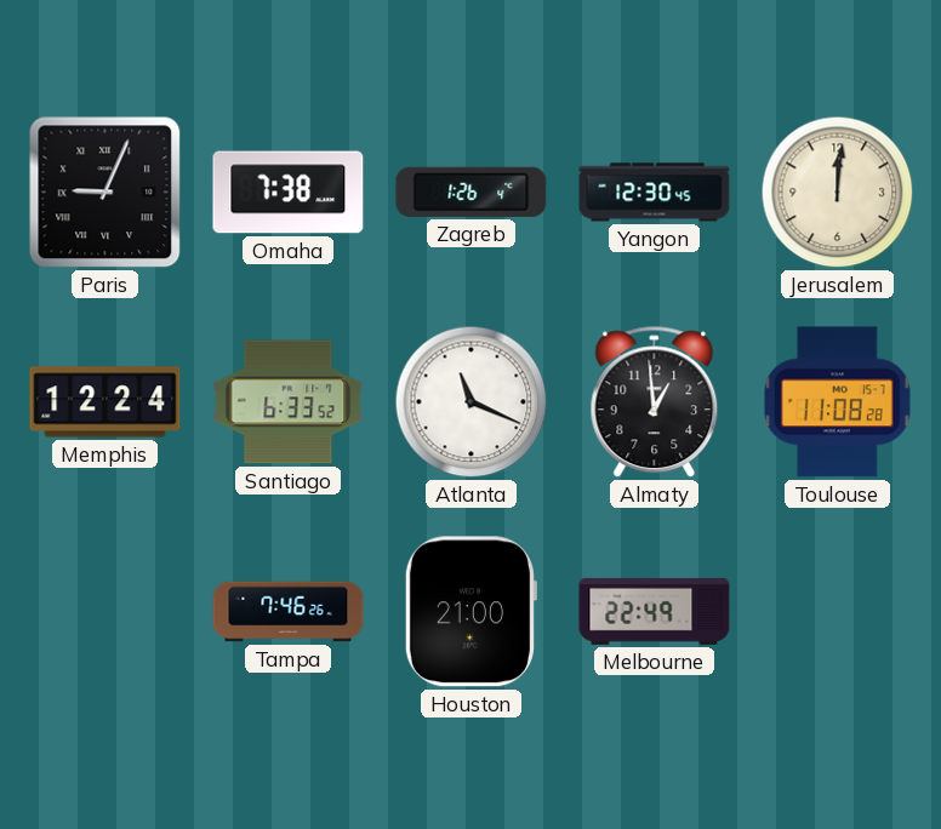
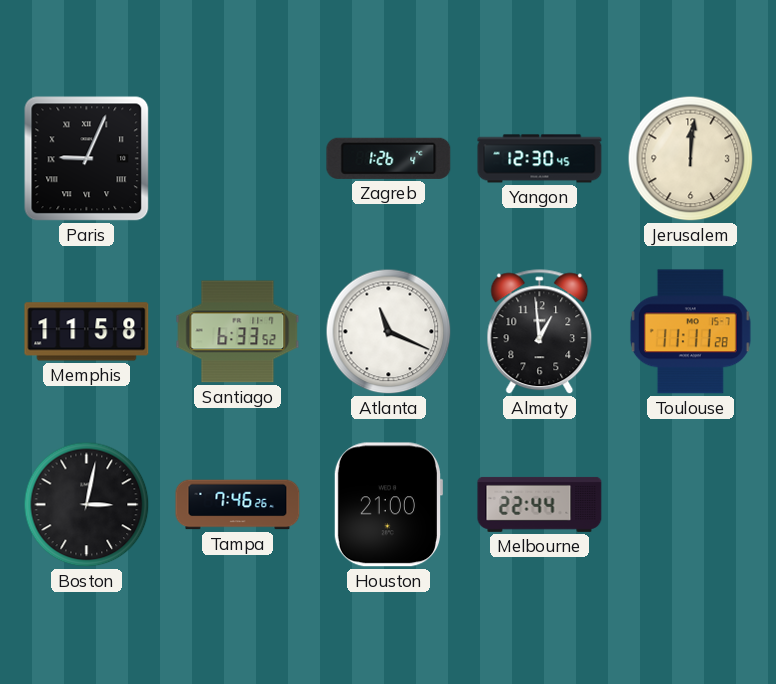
Omaha: 7:38 -> none (289, 193)
Memphis: 12:24 -> 11:58 (87, 332)
Toulouse: 11:08 -> 11:11 (690, 332)
Boston: none -> 3:02 (87, 505)
Melbourne: 22:49 -> 22:44 (540, 504)
